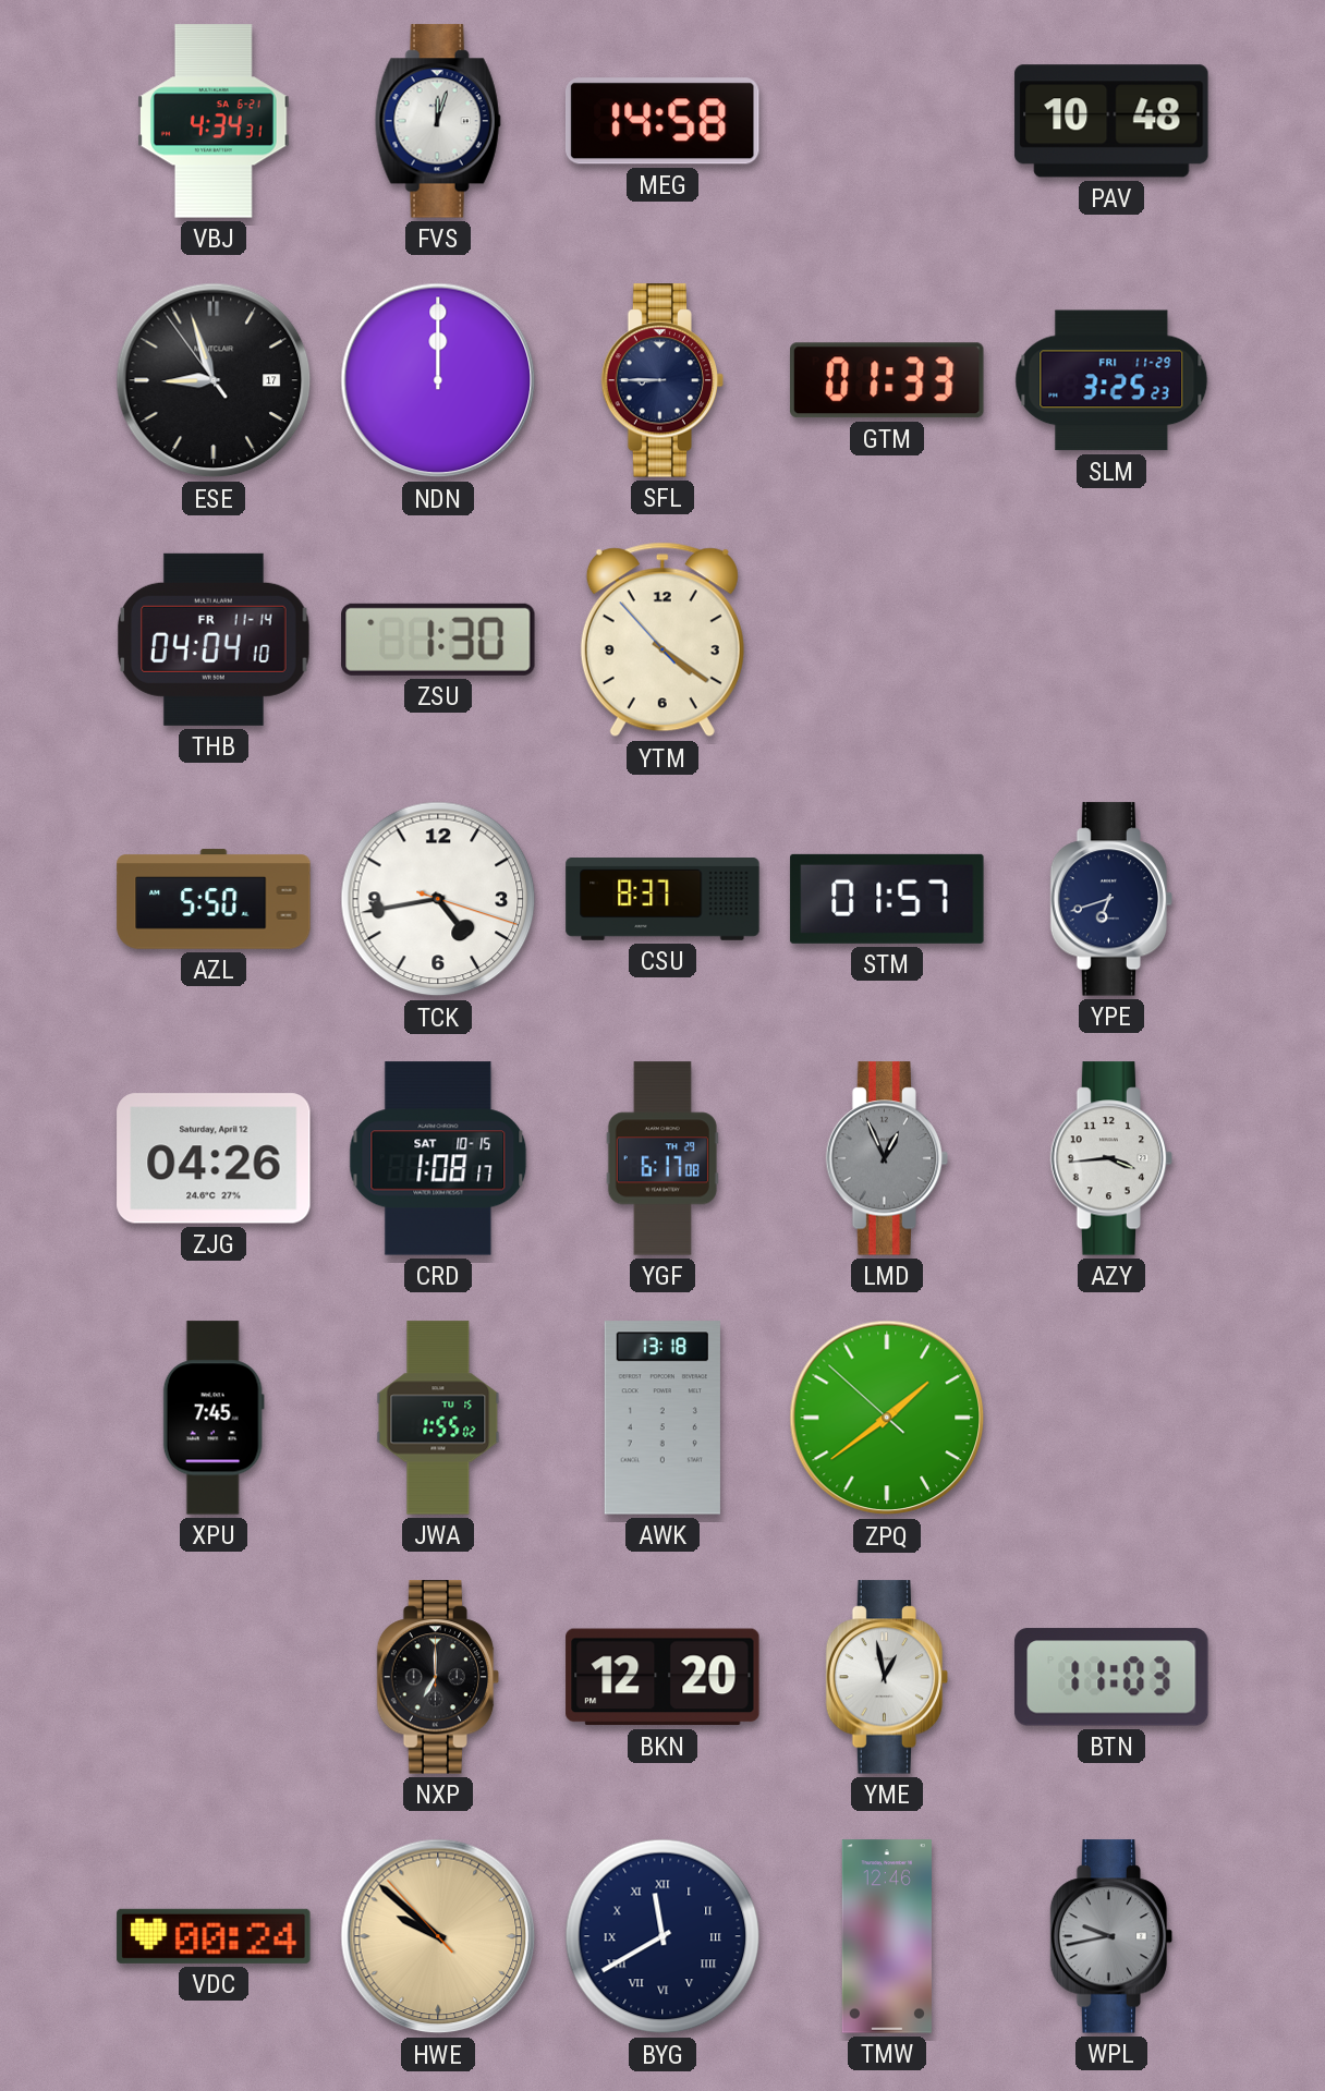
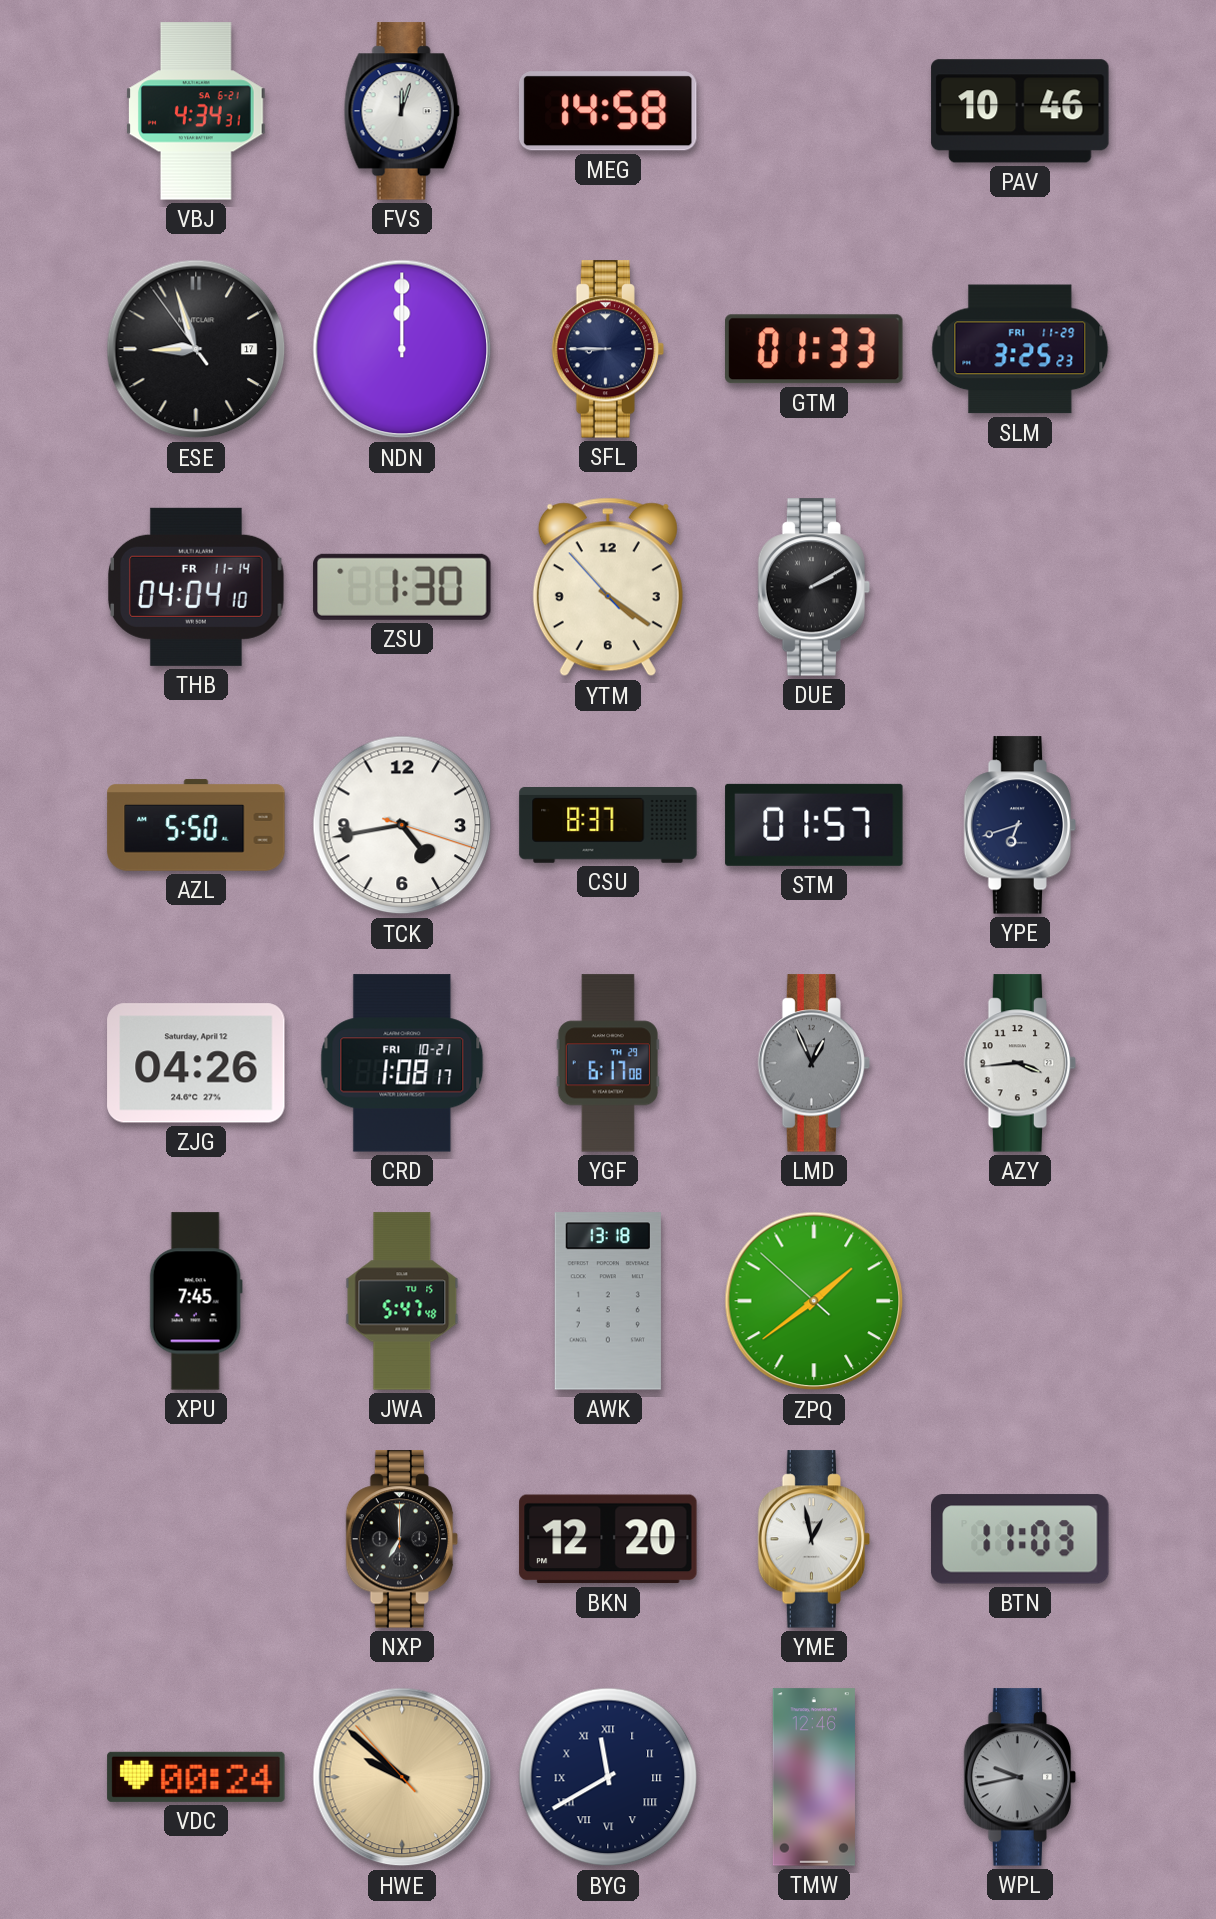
PAV: 10:48 -> 10:46 (1020, 111)
DUE: none -> 2:10 (814, 587)
CRD date: SAT 10-15 -> FRI 10-21 (402, 1063)
JWA: 1:55 -> 5:47 (402, 1301)
